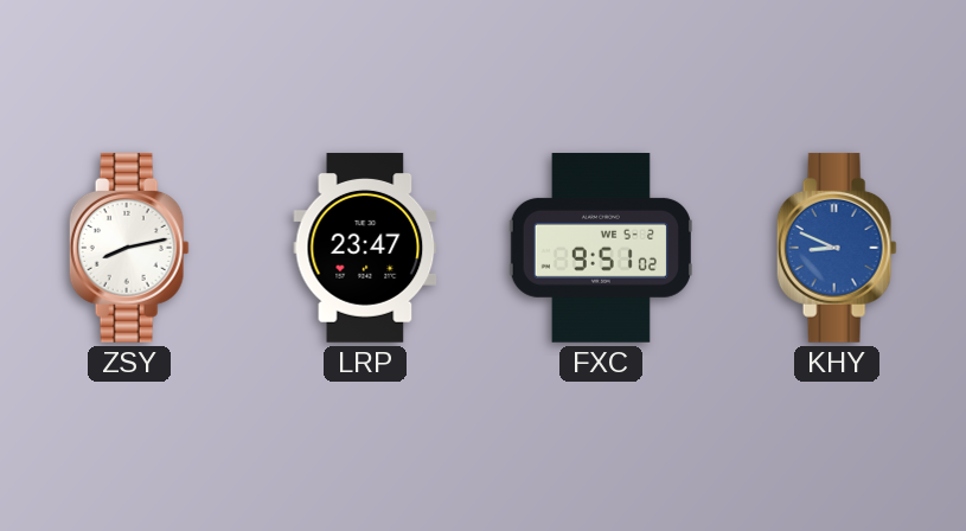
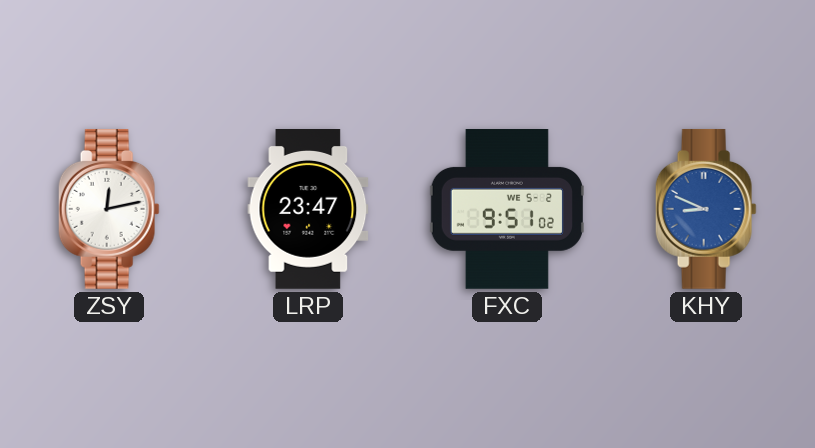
ZSY: 8:13 -> 12:13 (109, 209)
